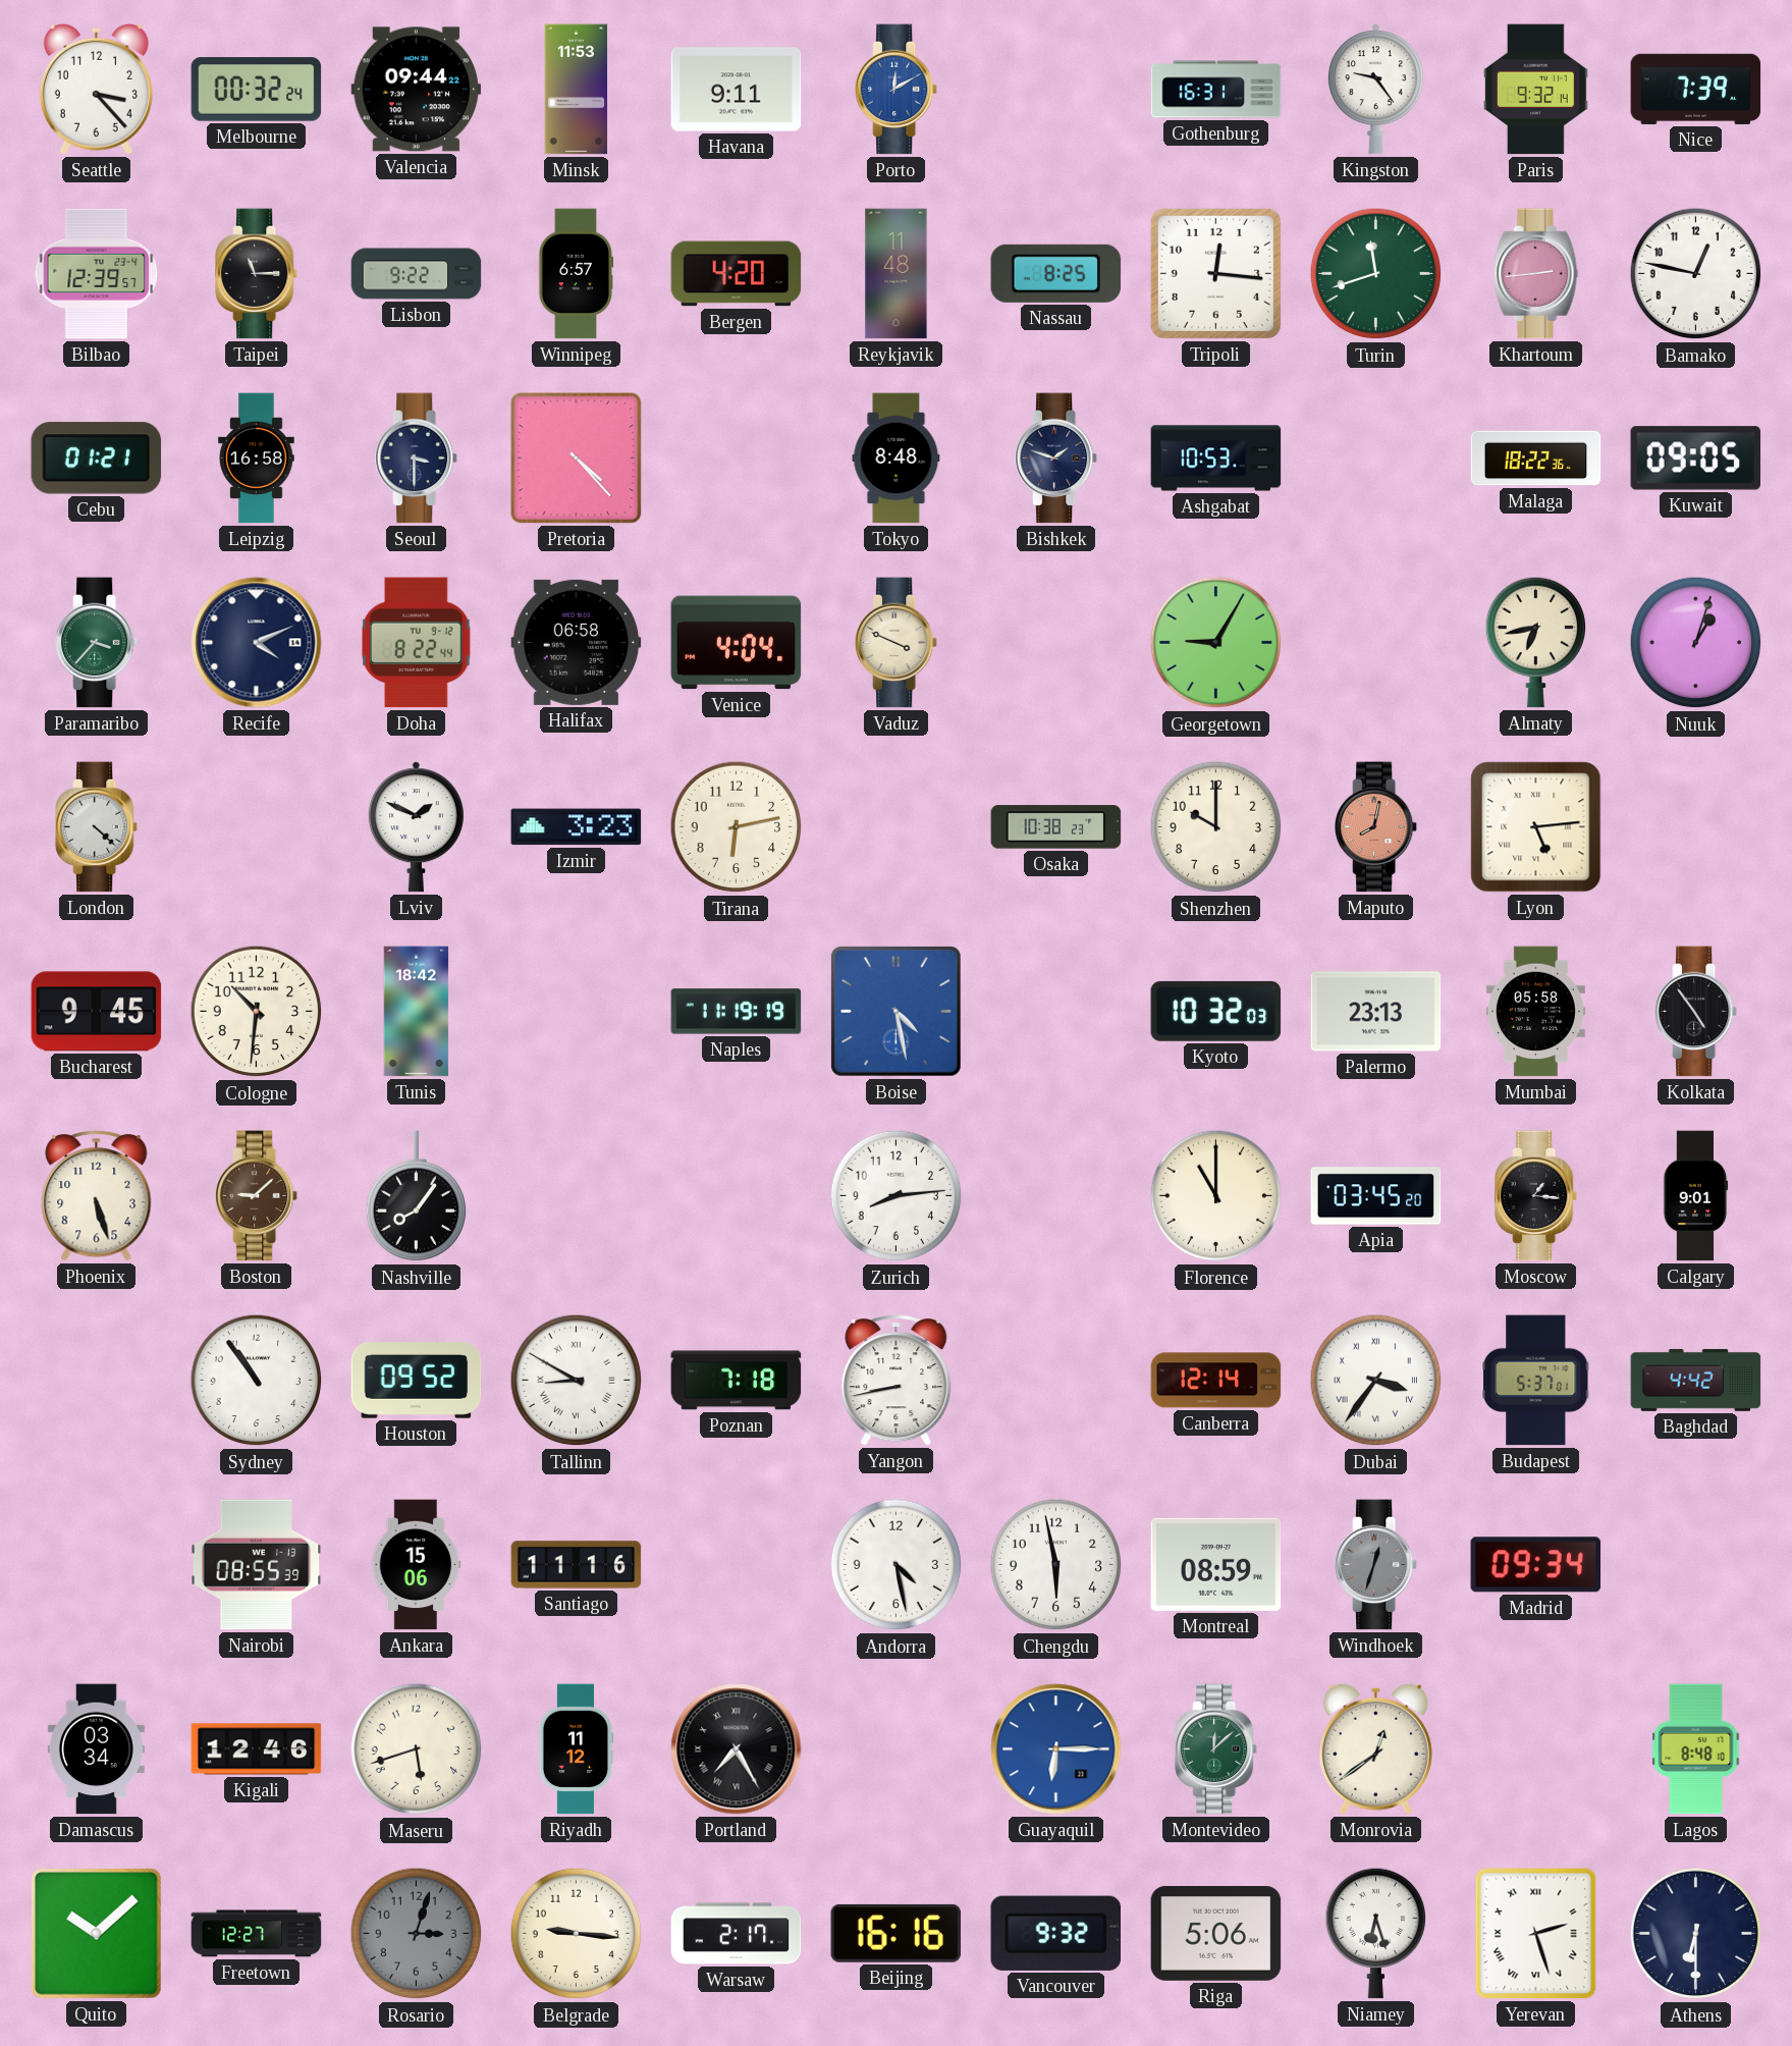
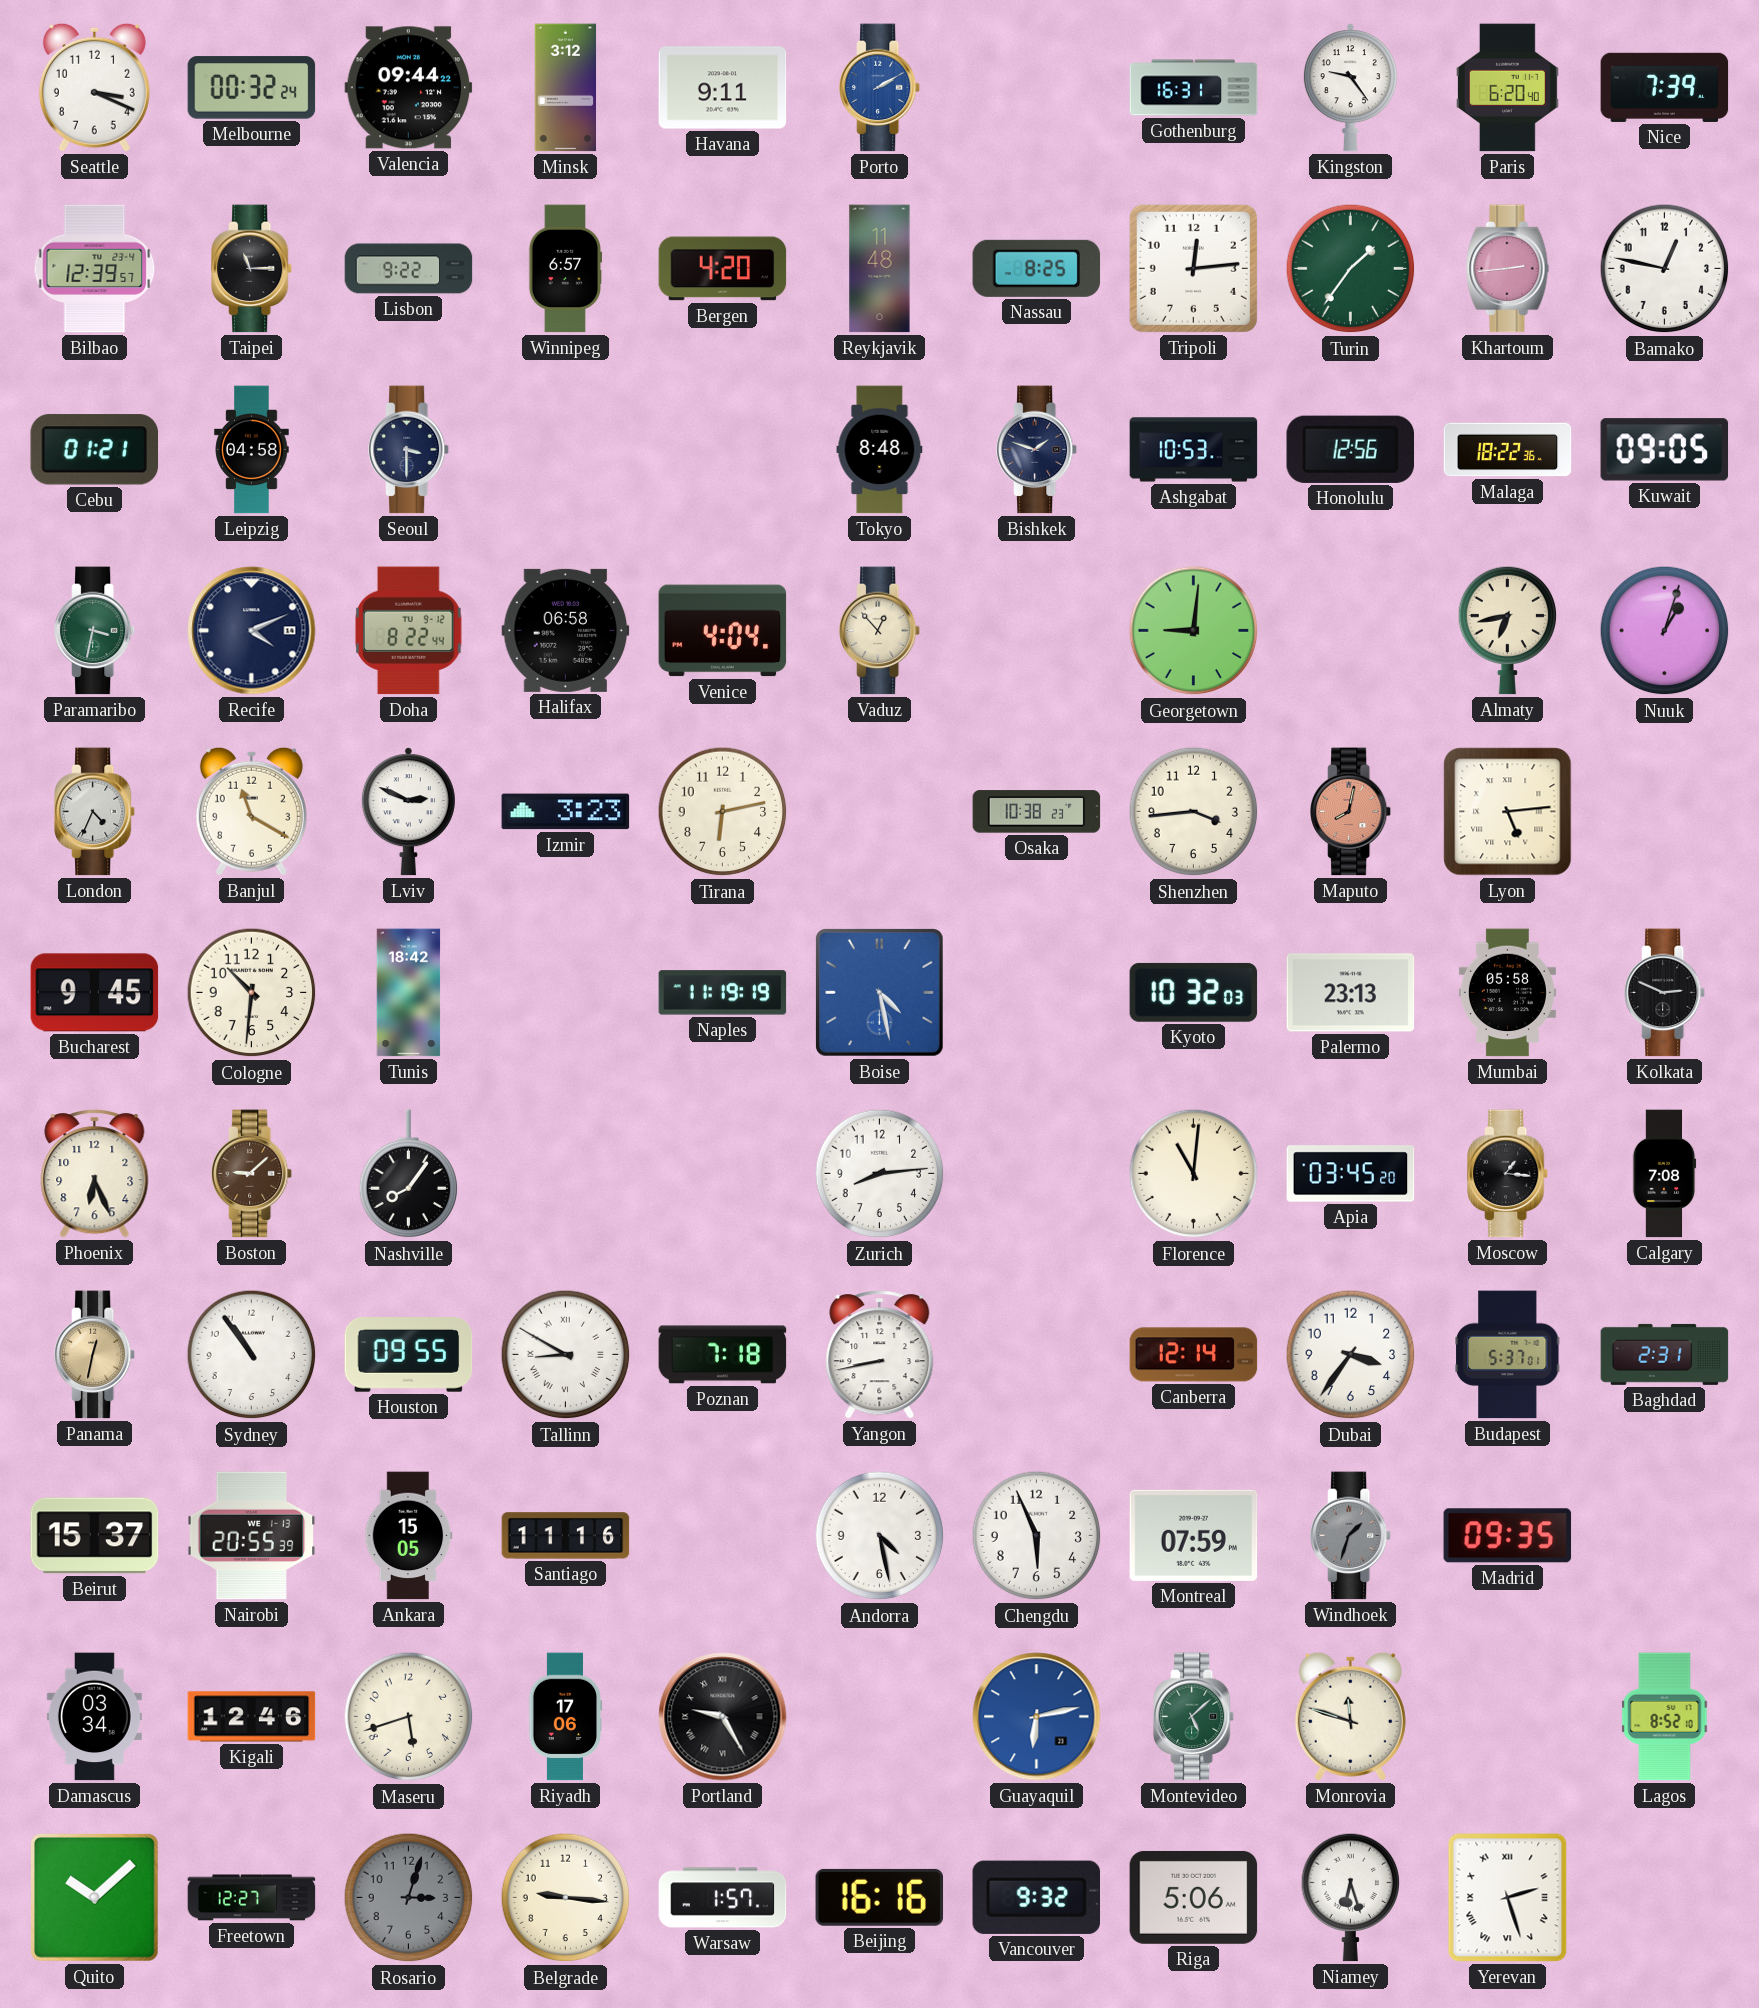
Seattle: 3:23 -> 3:19 (94, 87)
Minsk: 11:53 -> 3:12 (566, 88)
Porto: 12:10 -> 2:10 (880, 88)
Paris: 9:32 -> 6:20 (1508, 88)
Tripoli: 12:16 -> 12:14 (1193, 268)
Turin: 11:42 -> 1:36 (1351, 269)
Leipzig: 16:58 -> 04:58 (252, 450)
Pretoria: 4:23 -> none (577, 459)
Honolulu: none -> 12:56 (1350, 449)
Paramaribo: 3:37 -> 3:32 (95, 631)
Vaduz: 3:49 -> 12:53 (880, 631)
Georgetown: 9:05 -> 9:01 (1194, 631)
London: 4:22 -> 4:34 (95, 812)
Banjul: none -> 11:20 (251, 811)
Lviv: 1:49 -> 2:49 (408, 812)
Shenzhen: 10:00 -> 3:44 (1194, 812)
Kolkata: 4:54 -> 2:49 (1665, 993)
Phoenix: 5:27 -> 6:26 (95, 1174)
Florence: 11:00 -> 11:01 (1194, 1174)
Calgary: 9:01 -> 7:08 (1665, 1174)
Panama: none -> 12:32 (95, 1355)
Houston: 09:52 -> 09:55 (409, 1355)
Dubai numerals: Roman -> Arabic (1351, 1355)
Baghdad: 4:42 -> 2:31 (1665, 1354)
Beirut: none -> 15:37 (95, 1536)
Nairobi: 08:55 -> 20:55 (252, 1536)
Ankara: 15:06 -> 15:05 (409, 1536)
Chengdu: 5:58 -> 5:56 (1037, 1536)
Montreal: 08:59 -> 07:59 (1194, 1535)
Windhoek: 12:33 -> 1:33 (1351, 1536)
Madrid: 09:34 -> 09:35 (1508, 1536)
Riyadh: 11:12 -> 17:06 (566, 1717)
Portland: 7:25 -> 9:25 (723, 1717)
Guayaquil: 6:15 -> 6:13 (1037, 1717)
Montevideo: 12:08 -> 5:08 (1194, 1717)
Monrovia: 12:39 -> 11:48 (1350, 1716)
Lagos: 8:48 -> 8:52 (1665, 1717)
Warsaw: 2:17 -> 1:57 (723, 1898)
Athens: 6:30 -> none (1696, 1934)
